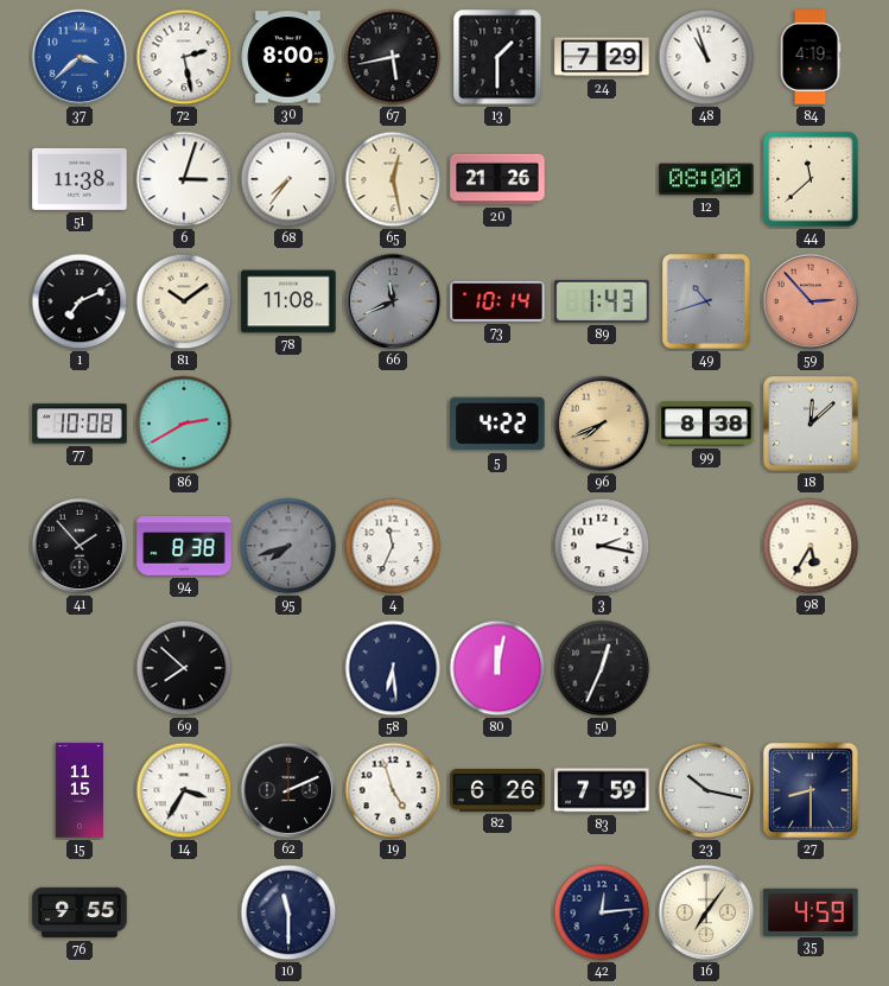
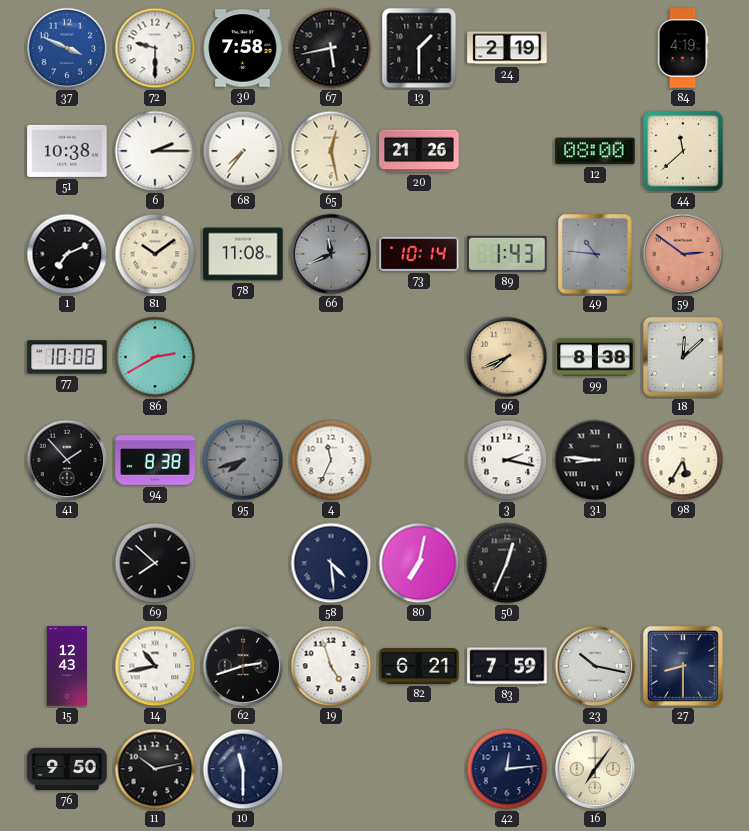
37: 3:38 -> 3:49 (67, 48)
72: 2:28 -> 9:30 (155, 48)
30: 8:00 -> 7:58 (243, 48)
24: 7:29 -> 2:19 (507, 48)
48: 10:57 -> none (706, 57)
51: 11:38 -> 10:38 (67, 151)
6: 3:03 -> 2:15 (155, 151)
49: 10:42 -> 10:46 (595, 254)
59: 2:53 -> 2:51 (683, 254)
5: 4:22 -> none (497, 424)
31: none -> 8:46 (595, 460)
58: 6:29 -> 4:29 (331, 563)
80: 12:02 -> 7:02 (419, 563)
15: 11:15 -> 12:43 (67, 666)
14: 3:35 -> 10:43 (155, 666)
62: 2:11 -> 2:42 (243, 666)
82: 6:26 -> 6:21 (419, 667)
76: 9:55 -> 9:50 (67, 769)
11: none -> 10:13 (155, 769)
35: 4:59 -> none (811, 911)
